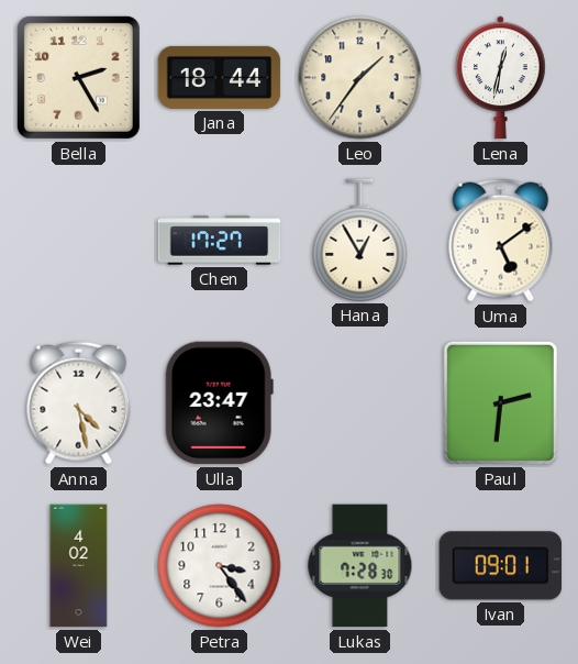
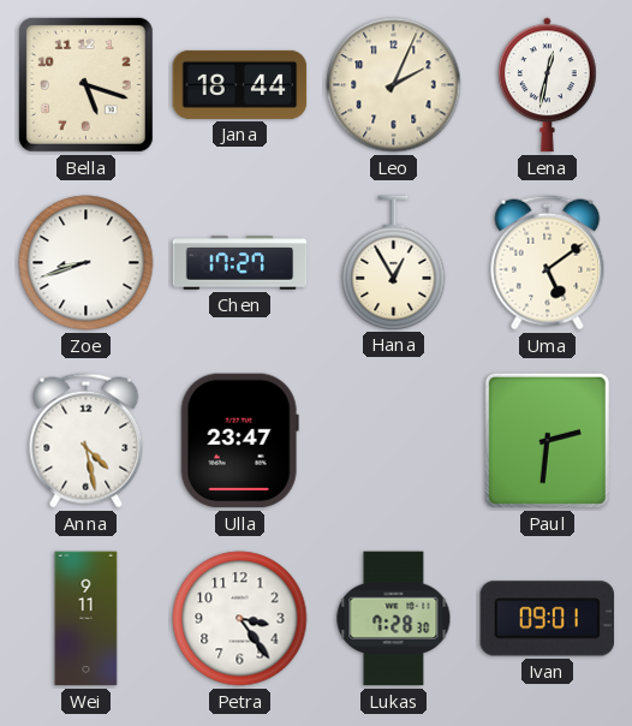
Bella: 2:25 -> 5:18 (85, 84)
Leo: 1:36 -> 2:04 (394, 85)
Zoe: none -> 8:42 (87, 263)
Wei: 4:02 -> 9:11 (87, 619)
